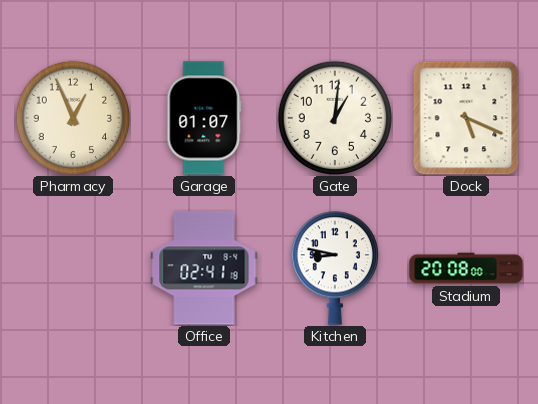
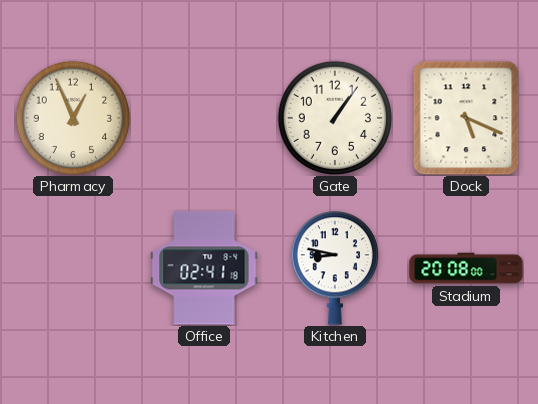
Garage: 01:07 -> none (204, 118)
Gate: 1:01 -> 1:06 (334, 117)
